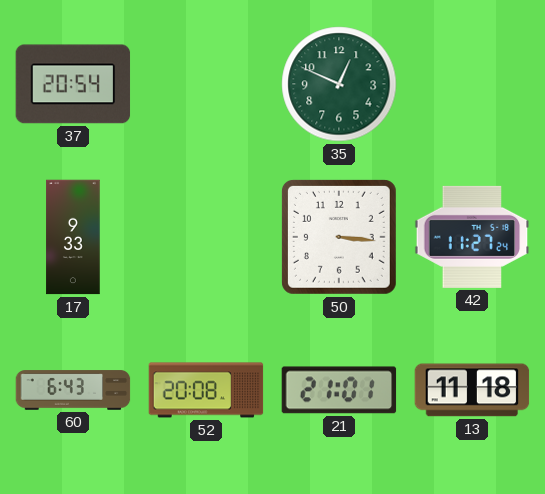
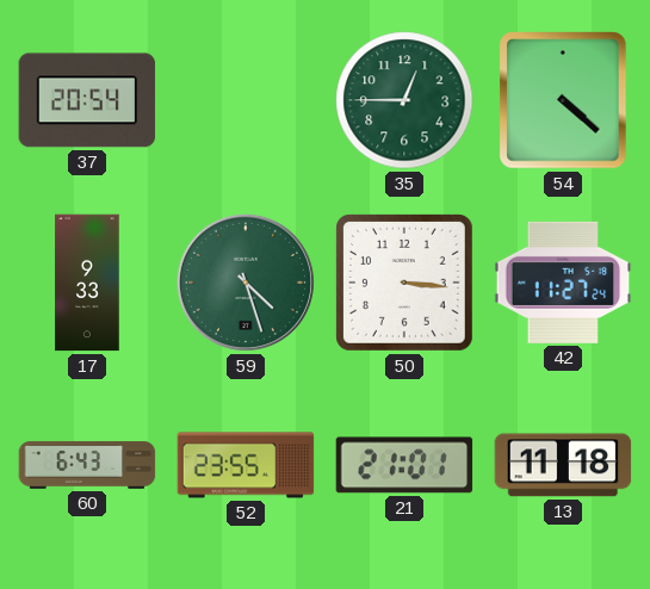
35: 12:49 -> 12:45 (404, 100)
54: none -> 4:22 (563, 100)
59: none -> 4:27 (246, 283)
52: 20:08 -> 23:55 (246, 465)
